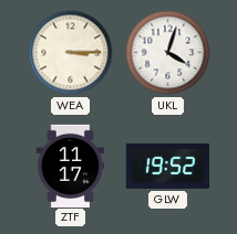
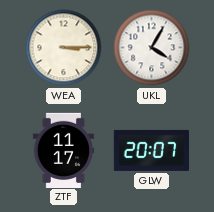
UKL: 4:03 -> 4:05 (152, 48)
GLW: 19:52 -> 20:07 (151, 150)
